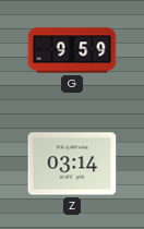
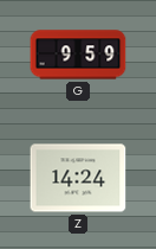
Z: 03:14 -> 14:24 (78, 178)
